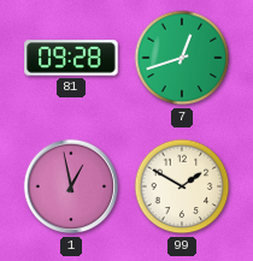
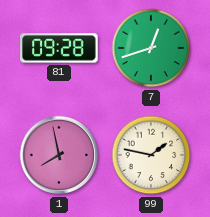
1: 12:58 -> 7:58 (59, 155)
99: 1:50 -> 1:47 (151, 155)
